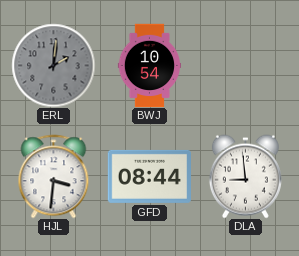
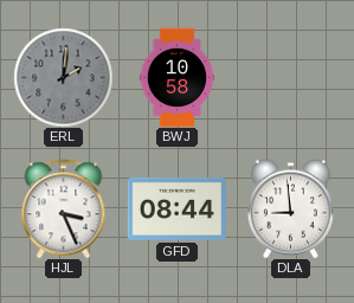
BWJ: 10:54 -> 10:58 (176, 77)
HJL: 3:31 -> 3:26 (64, 208)
